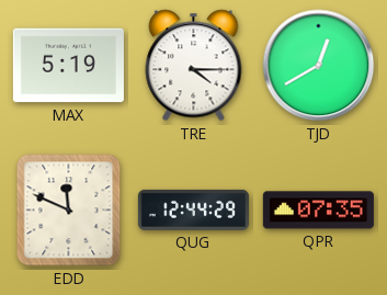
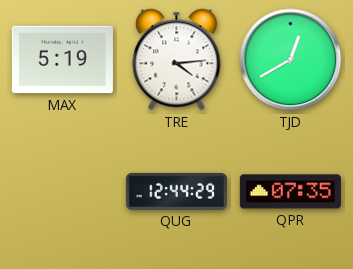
TRE: 4:15 -> 4:14 (177, 60)
EDD: 11:49 -> none (69, 211)
